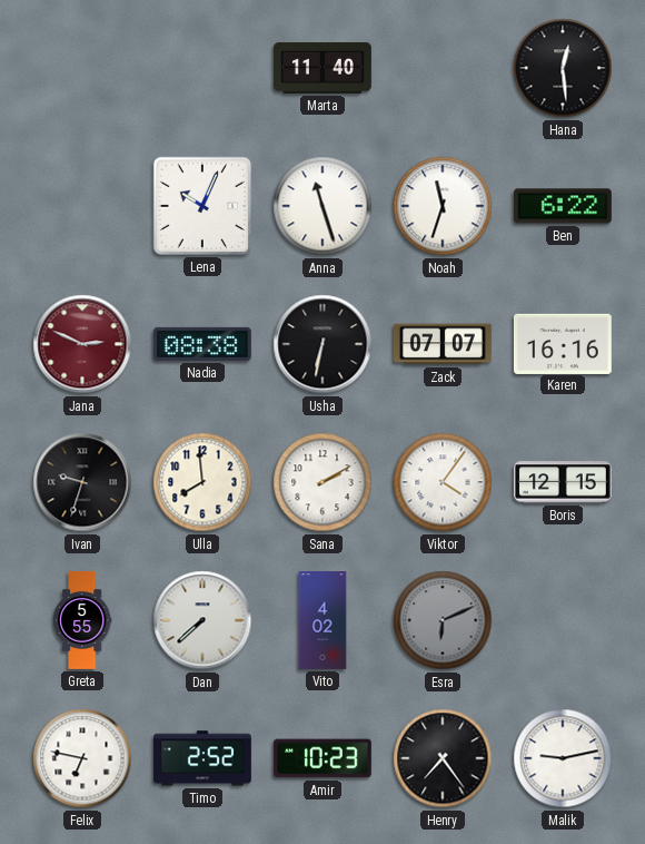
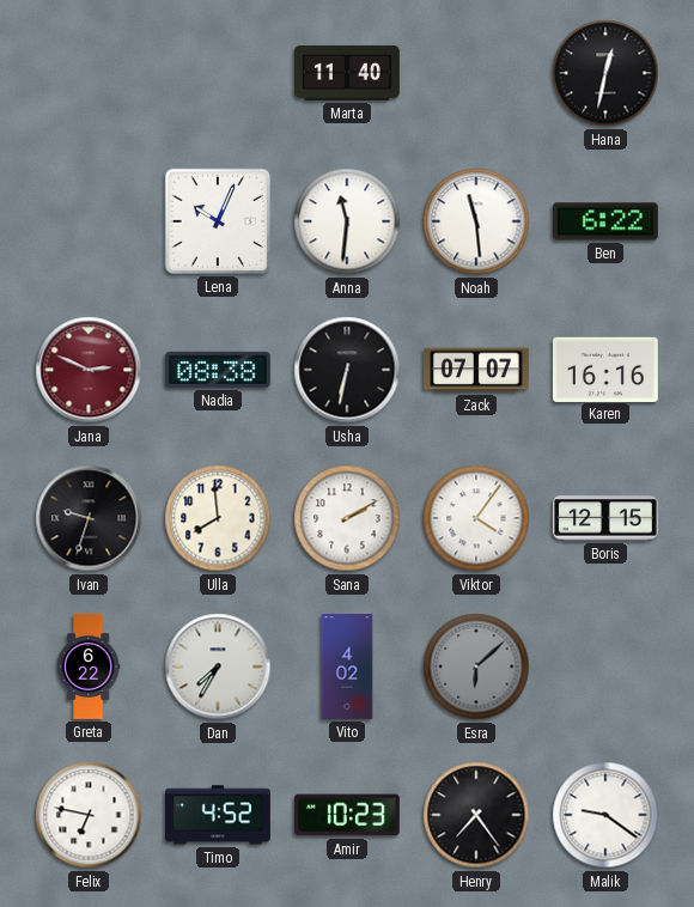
Hana: 12:29 -> 12:32 (605, 73)
Anna: 11:27 -> 11:31 (347, 221)
Noah: 11:33 -> 11:29 (476, 221)
Greta: 5:55 -> 6:22 (89, 666)
Dan: 7:38 -> 7:35 (218, 666)
Esra: 6:11 -> 6:08 (476, 666)
Timo: 2:52 -> 4:52 (219, 815)
Malik: 9:13 -> 9:21 (605, 815)
